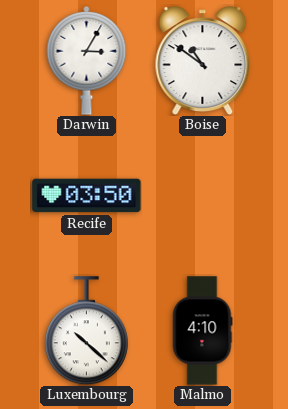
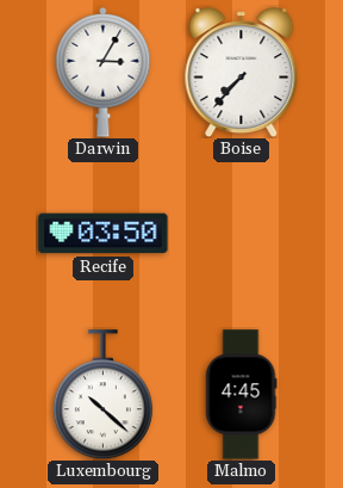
Boise: 10:51 -> 7:37 (242, 72)
Malmo: 4:10 -> 4:45 (241, 395)
